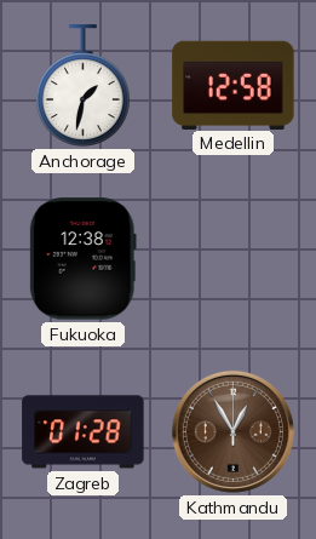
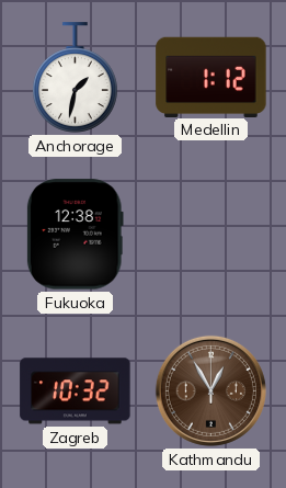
Medellin: 12:58 -> 1:12 (211, 77)
Zagreb: 01:28 -> 10:32 (76, 391)
